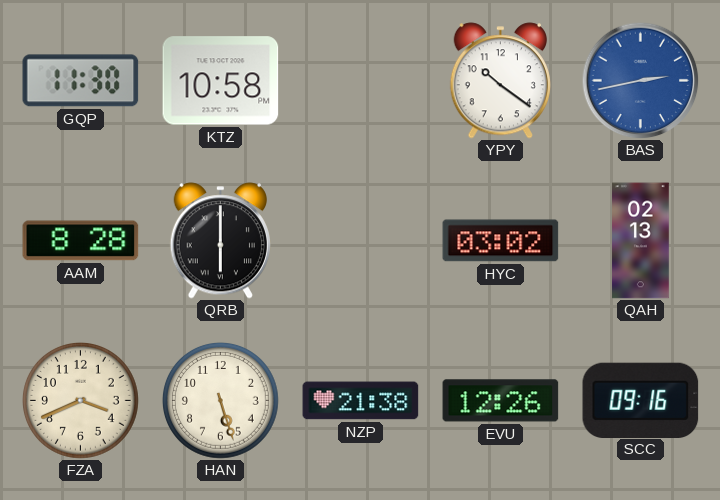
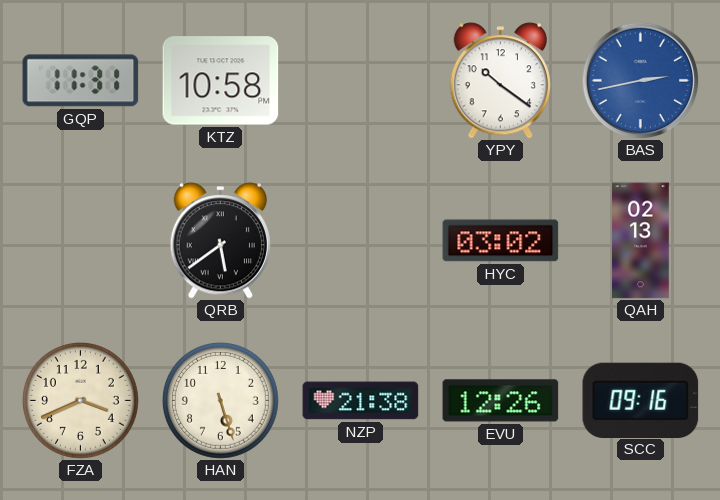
GQP: 11:30 -> 11:31 (81, 81)
AAM: 8:28 -> none (81, 241)
QRB: 6:00 -> 5:39 (220, 241)
